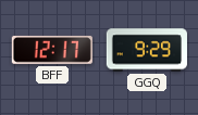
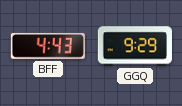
BFF: 12:17 -> 4:43 (48, 46)
